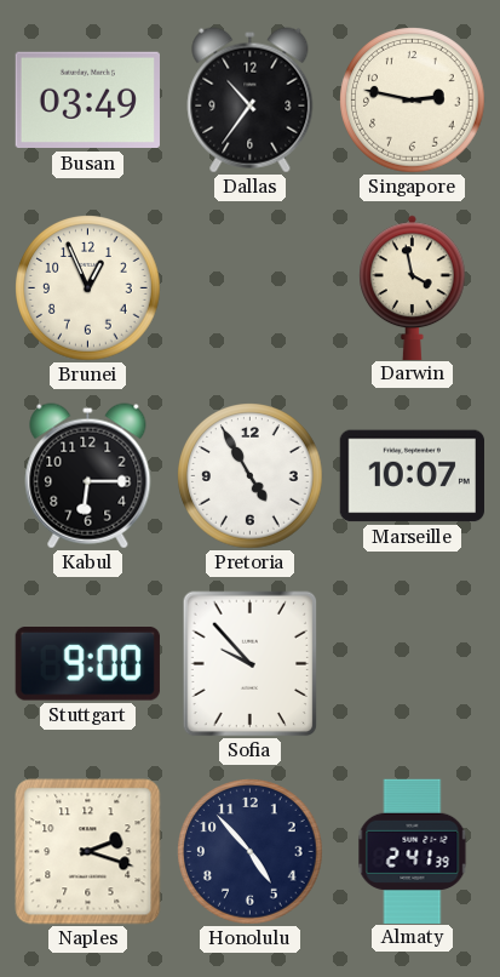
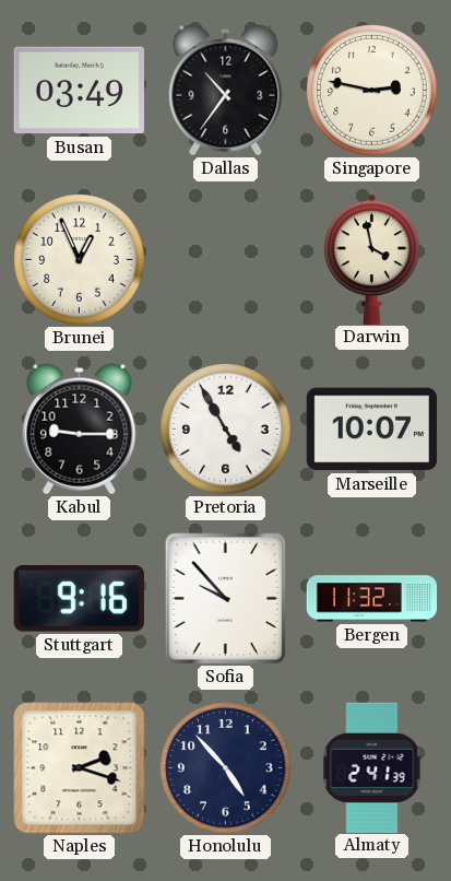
Kabul: 6:15 -> 9:15 (80, 430)
Stuttgart: 9:00 -> 9:16 (79, 599)
Bergen: none -> 11:32 (372, 599)
